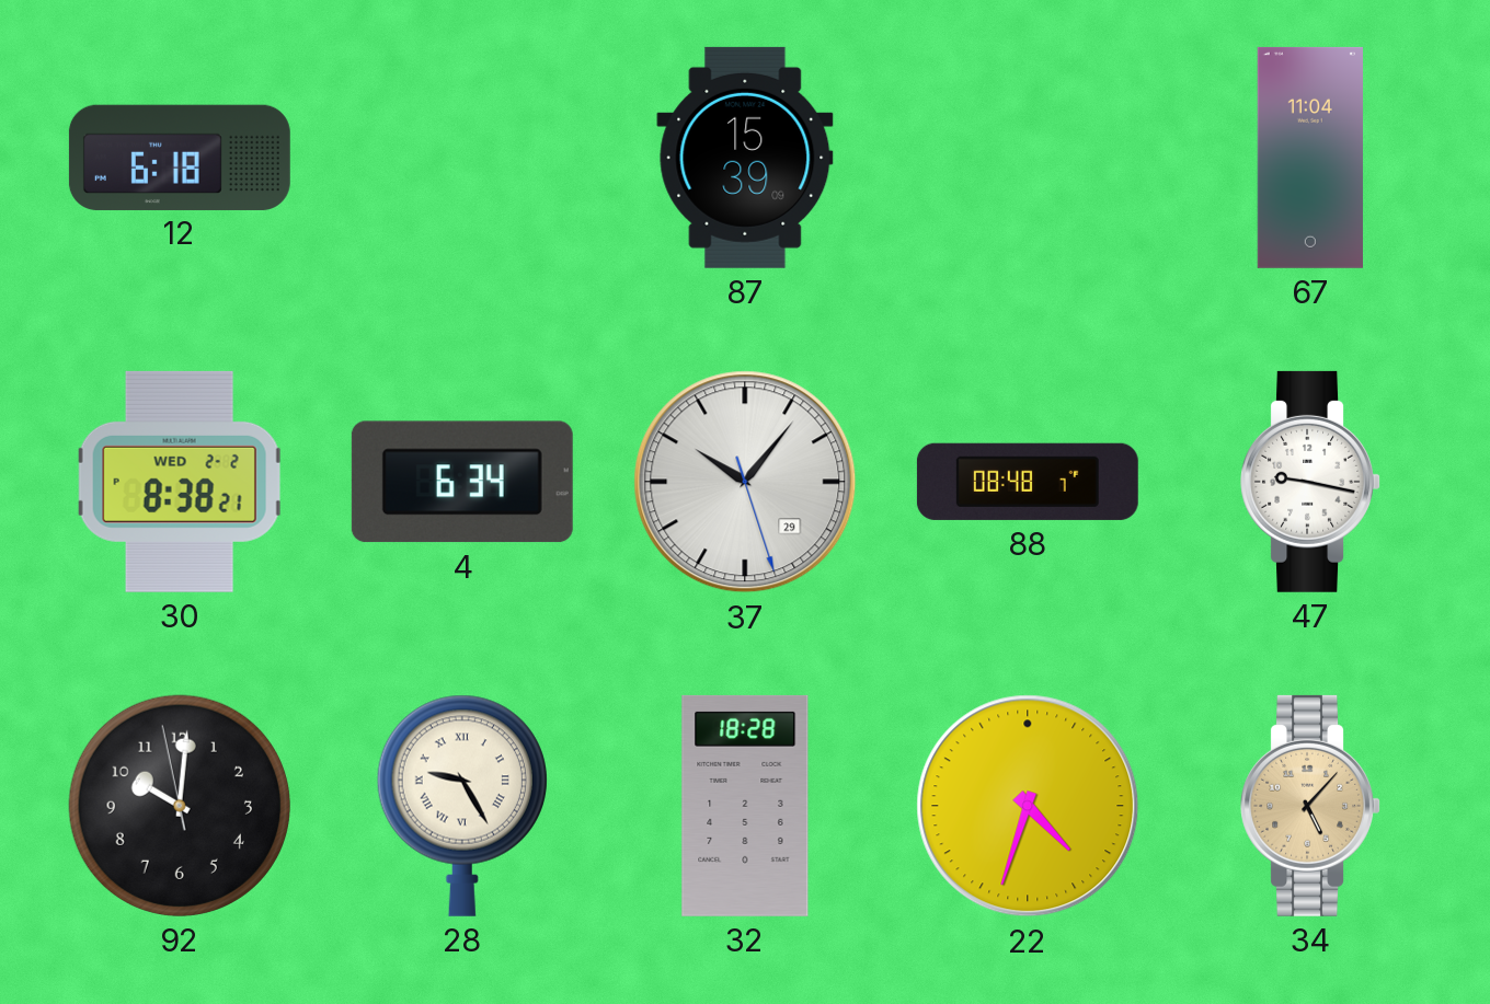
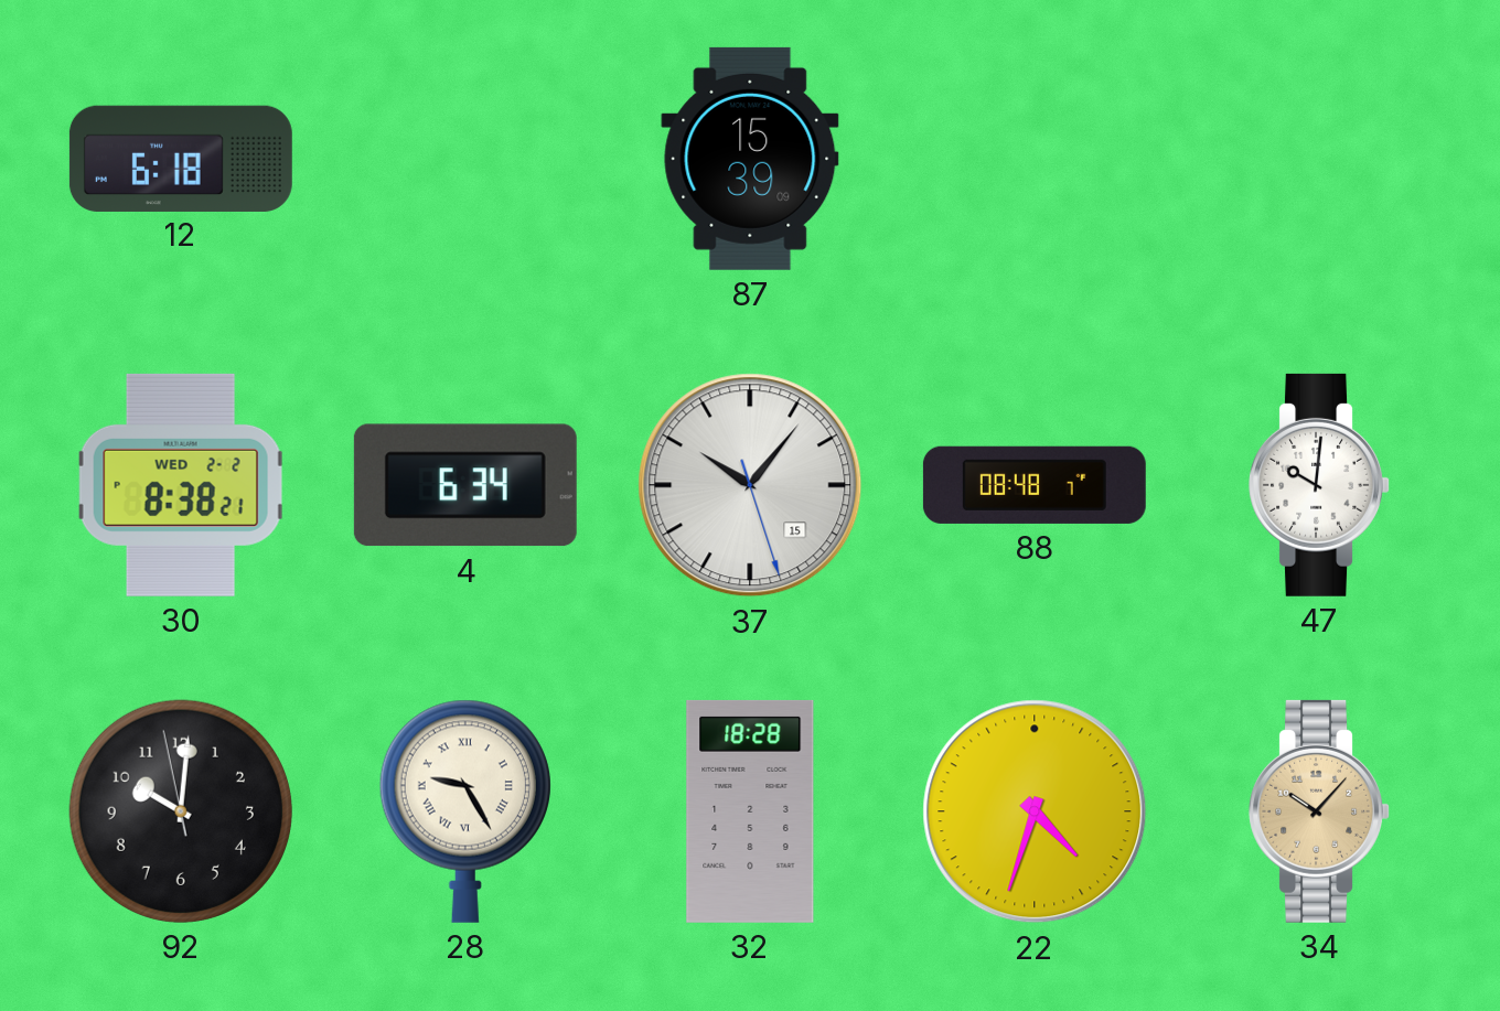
67: 11:04 -> none (1310, 158)
37 date: 29 -> 15 (750, 485)
47: 9:17 -> 10:01 (1319, 485)
34: 5:07 -> 10:07 (1319, 811)
